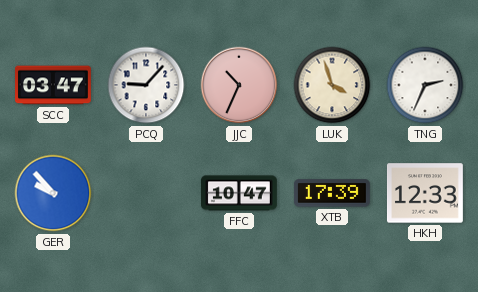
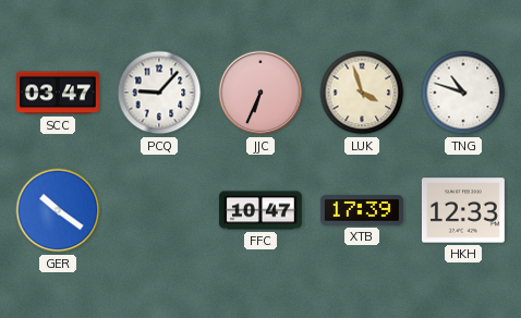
JJC: 10:34 -> 6:34 (260, 93)
TNG: 2:34 -> 10:48 (463, 93)
GER: 9:53 -> 10:21 (58, 210)
